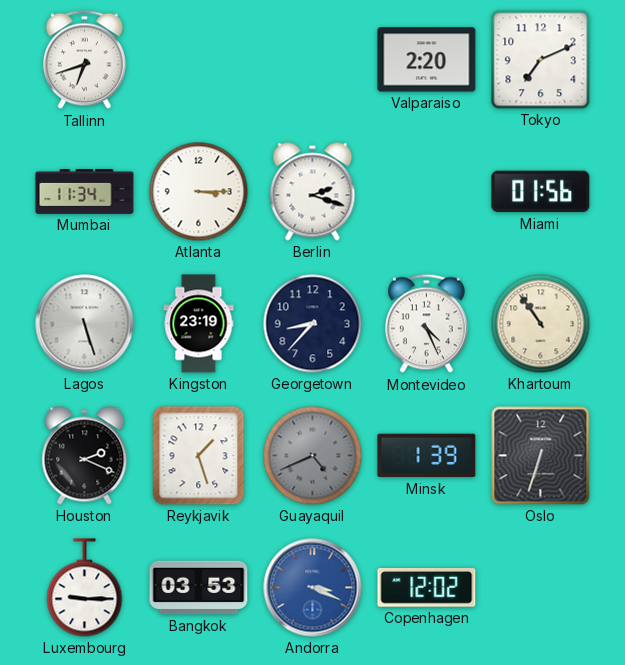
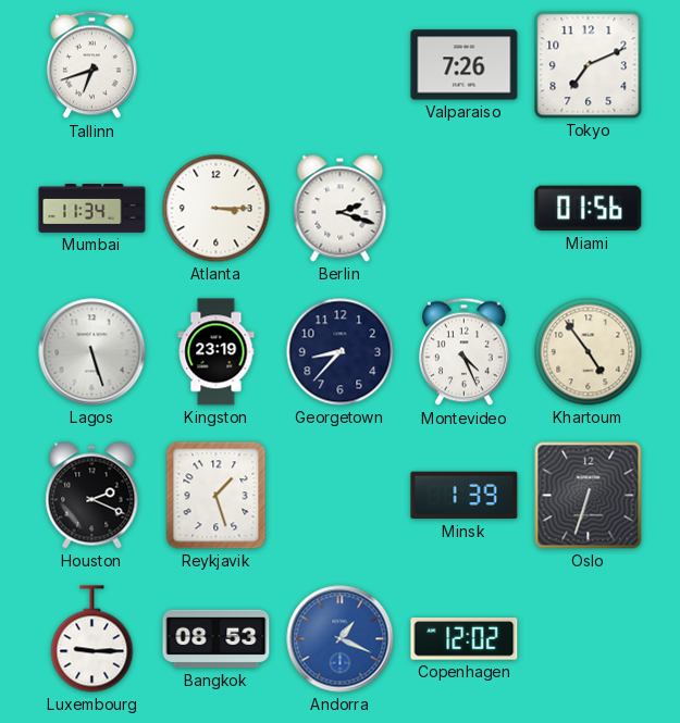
Valparaiso: 2:20 -> 7:26 (465, 65)
Khartoum: 10:54 -> 4:54 (589, 352)
Guayaquil: 4:41 -> none (313, 456)
Bangkok: 03:53 -> 08:53 (217, 639)
Andorra: 3:19 -> 1:19 (341, 639)
